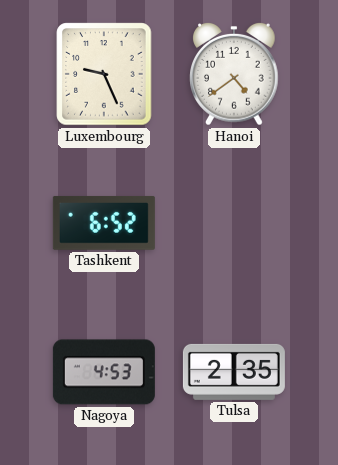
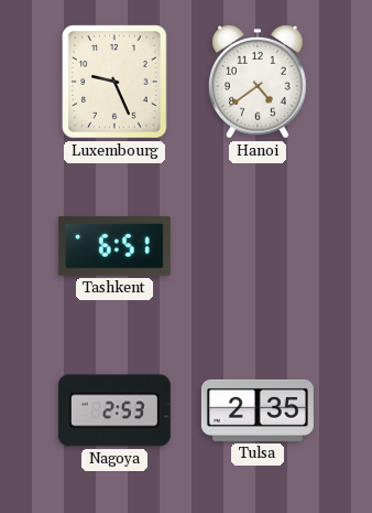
Tashkent: 6:52 -> 6:51 (114, 246)
Nagoya: 4:53 -> 2:53 (114, 410)
